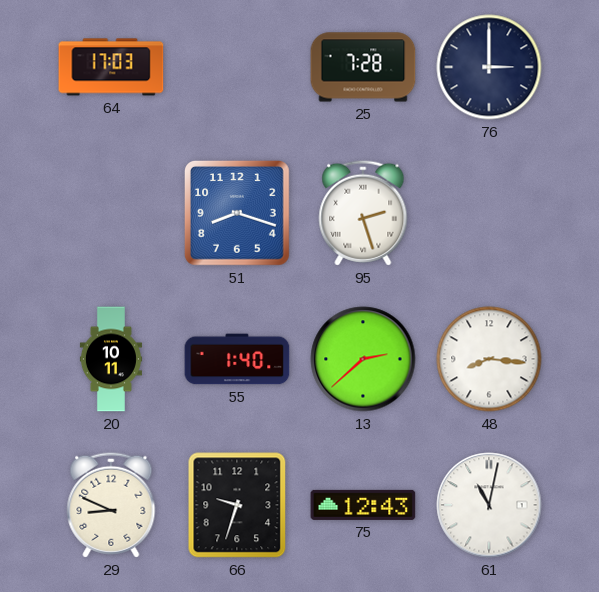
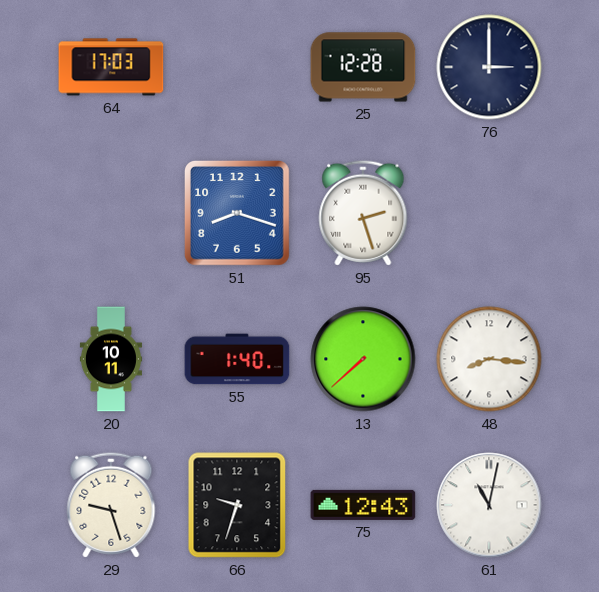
25: 7:28 -> 12:28 (363, 67)
13: 2:38 -> 7:38 (363, 359)
29: 8:49 -> 9:27 (111, 505)
